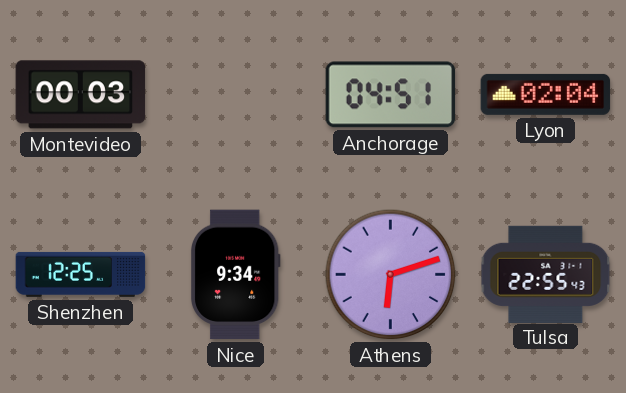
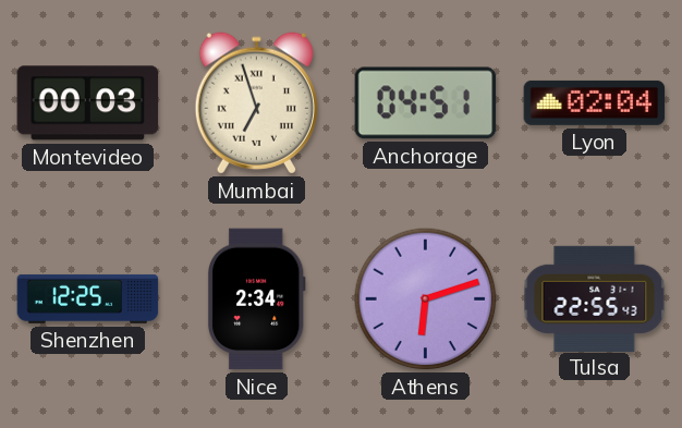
Mumbai: none -> 6:57 (256, 103)
Nice: 9:34 -> 2:34 (256, 299)
